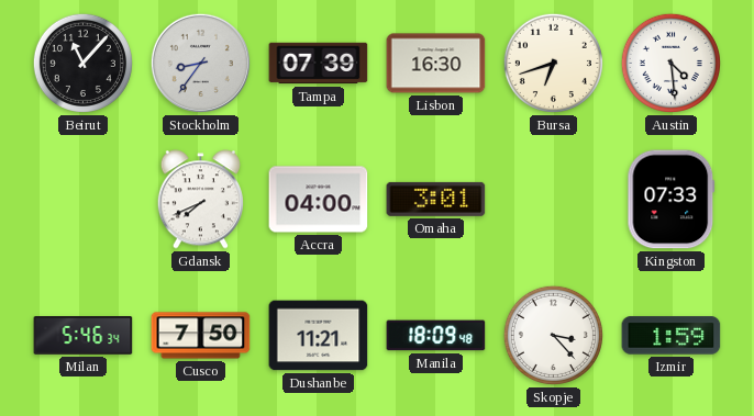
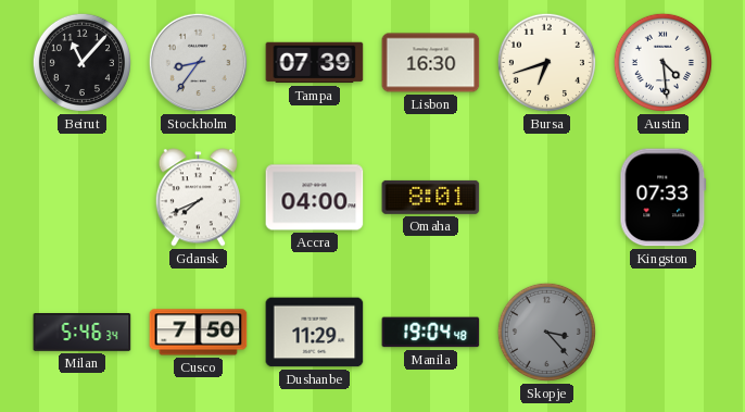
Omaha: 3:01 -> 8:01 (431, 197)
Dushanbe: 11:21 -> 11:29 (315, 333)
Manila: 18:09 -> 19:04 (431, 333)
Skopje dial: white -> grey (546, 332)
Izmir: 1:59 -> none (672, 336)
